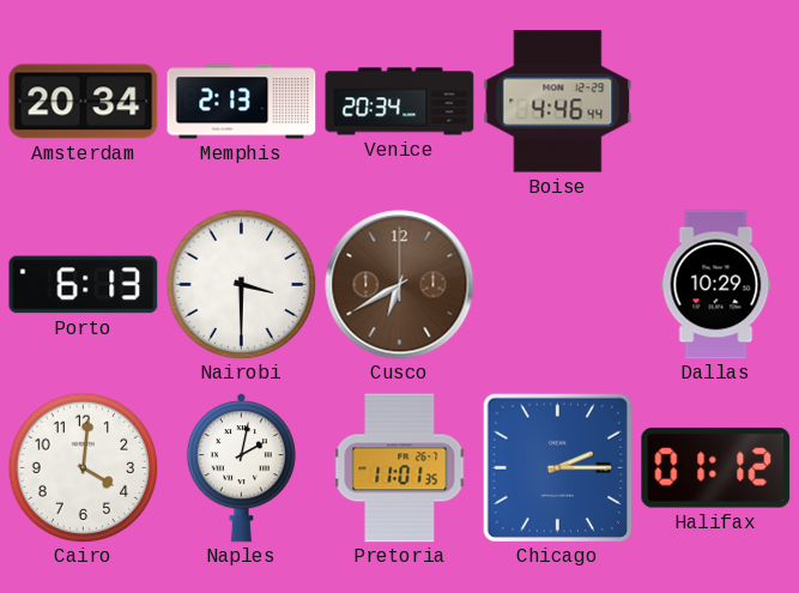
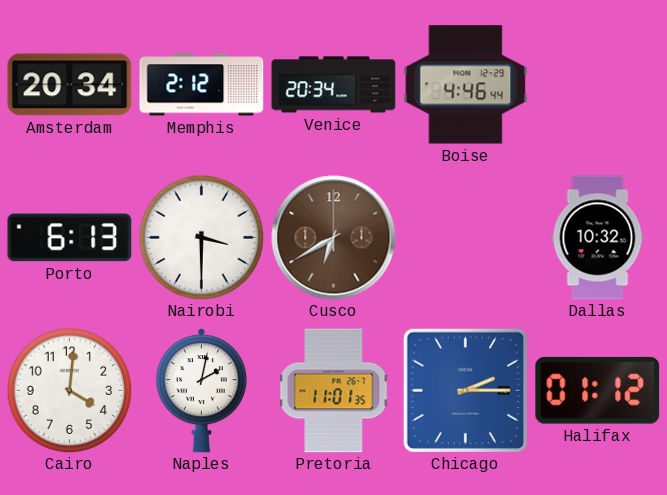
Memphis: 2:13 -> 2:12 (202, 85)
Dallas: 10:29 -> 10:32 (598, 238)
